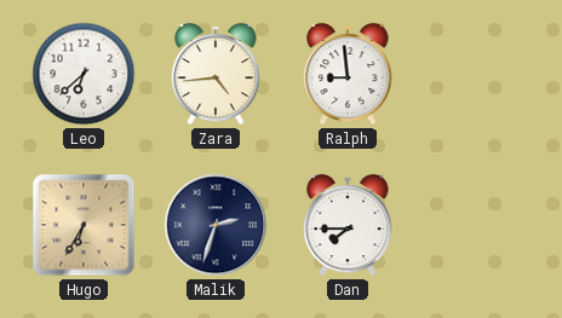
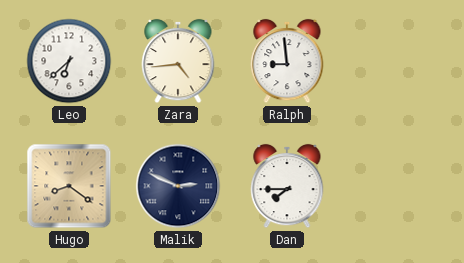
Hugo: 6:35 -> 8:21 (69, 186)
Malik: 2:33 -> 2:49 (178, 186)
